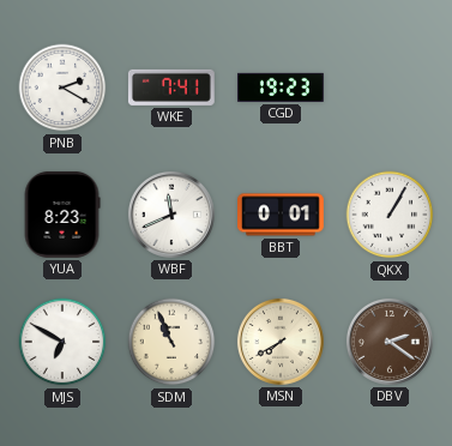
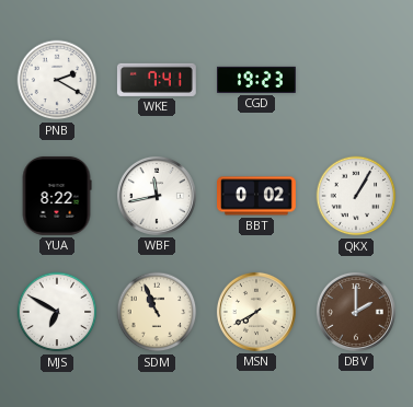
YUA: 8:23 -> 8:22 (57, 196)
WBF: 11:41 -> 11:43 (157, 196)
BBT: 0:01 -> 0:02 (257, 196)
DBV: 2:21 -> 2:00 (356, 312)
